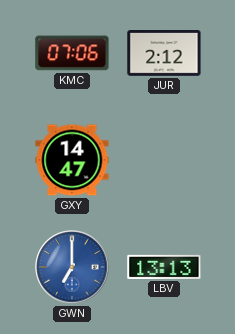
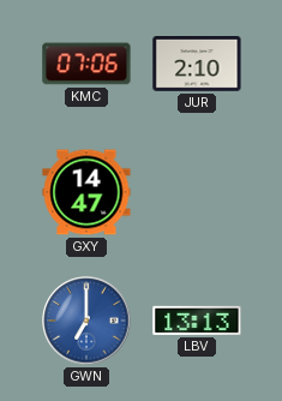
JUR: 2:12 -> 2:10 (197, 65)
